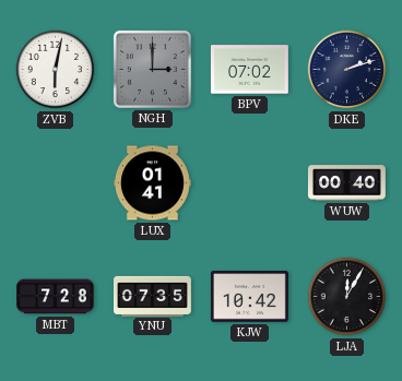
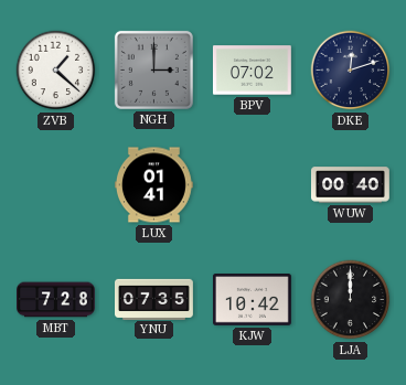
ZVB: 6:02 -> 1:22 (56, 71)
DKE: 2:12 -> 12:12 (351, 71)
LJA: 12:05 -> 12:00 (351, 300)
